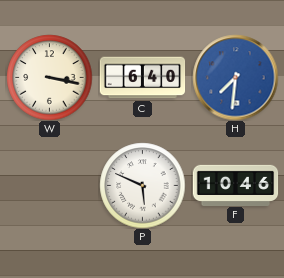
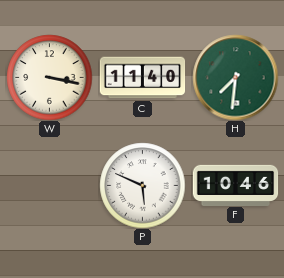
C: 6:40 -> 11:40 (142, 78)
H dial: blue -> green (235, 77)
